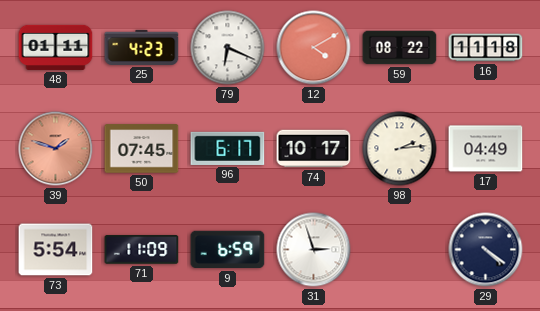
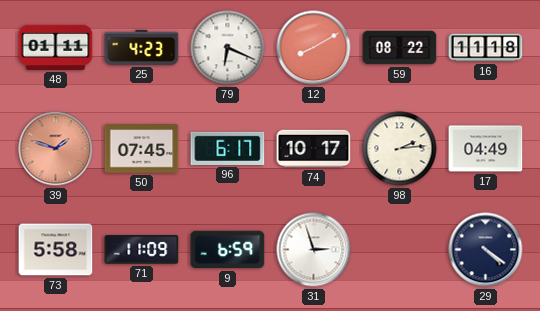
12: 4:10 -> 8:10 (314, 48)
73: 5:54 -> 5:58 (56, 250)
